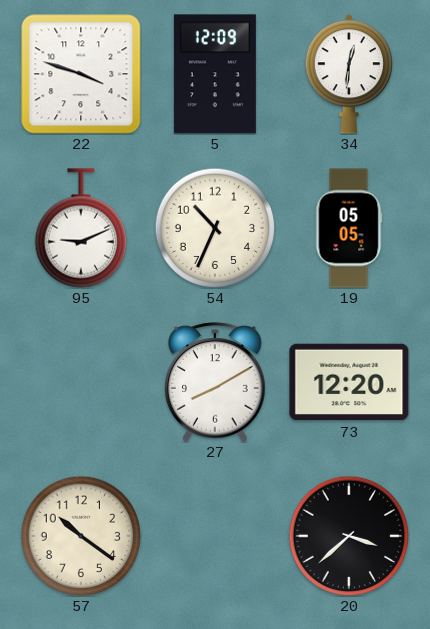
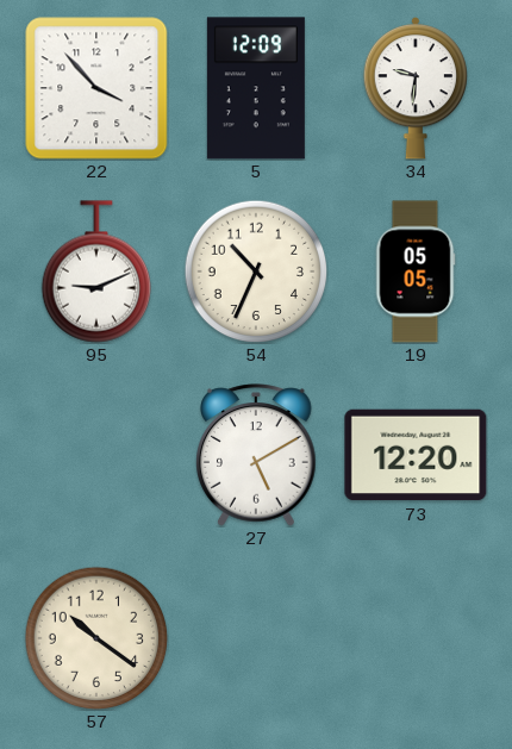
22: 3:48 -> 3:53 (96, 88)
34: 12:31 -> 9:31 (416, 89)
27: 8:10 -> 5:10 (256, 455)
20: 3:38 -> none (349, 536)
